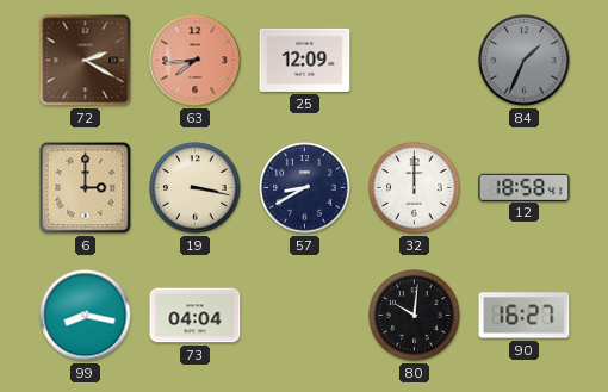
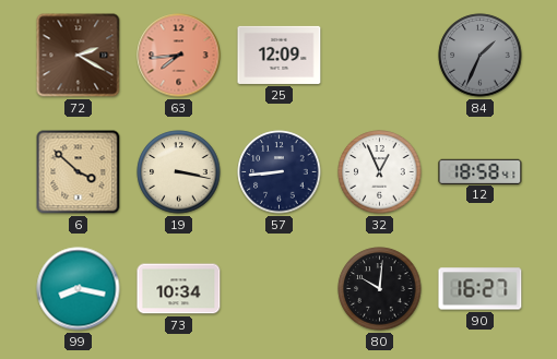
6: 3:00 -> 3:52 (79, 172)
57: 8:40 -> 8:44 (280, 172)
32: 12:00 -> 12:56 (380, 172)
73: 04:04 -> 10:34 (179, 289)
